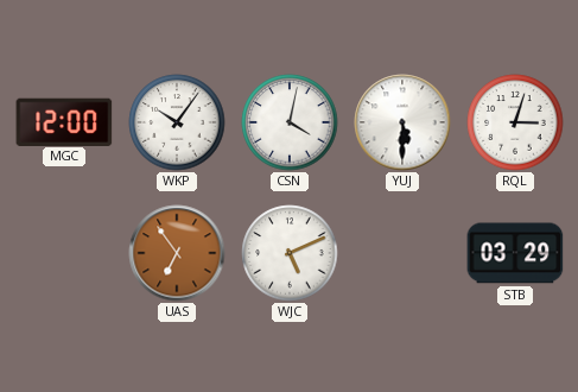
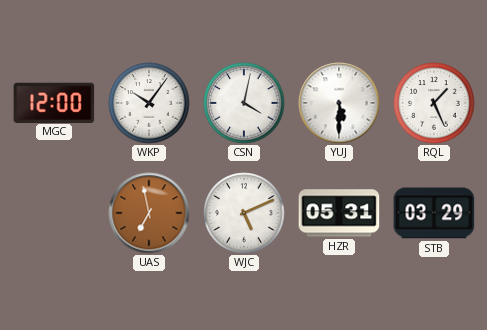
RQL: 3:03 -> 1:26 (434, 103)
UAS: 6:54 -> 6:58 (149, 213)
HZR: none -> 05:31 (339, 213)
